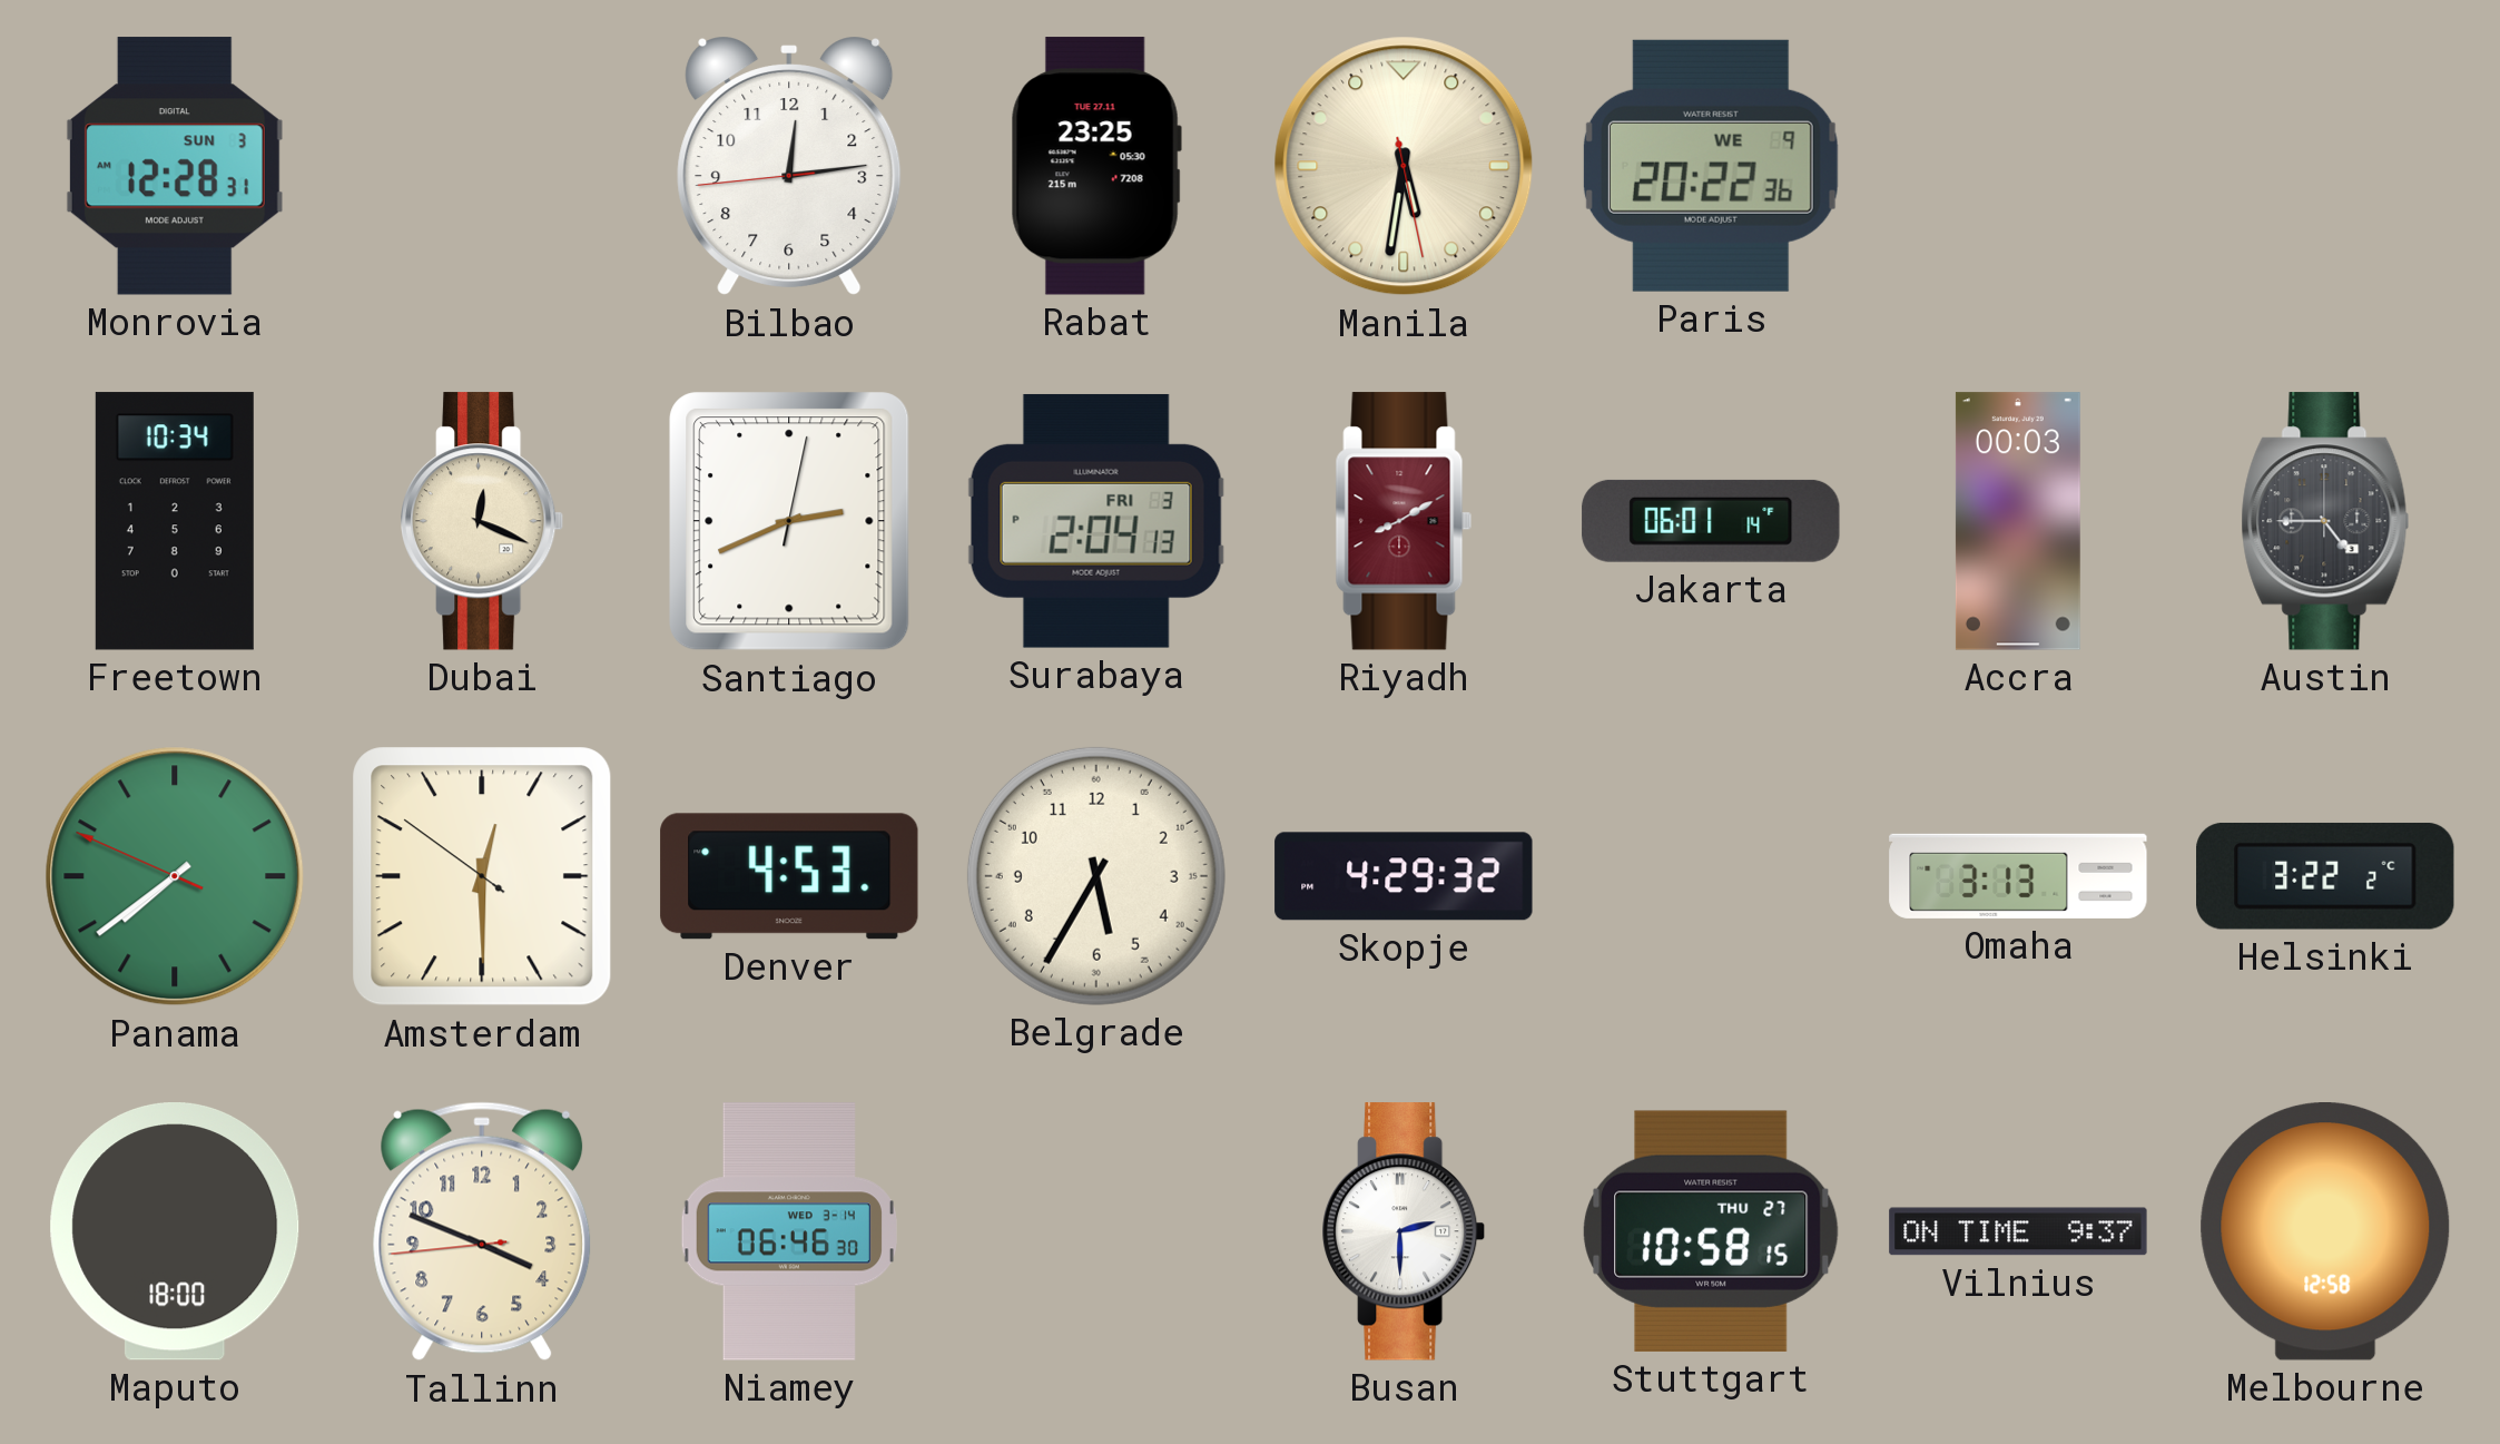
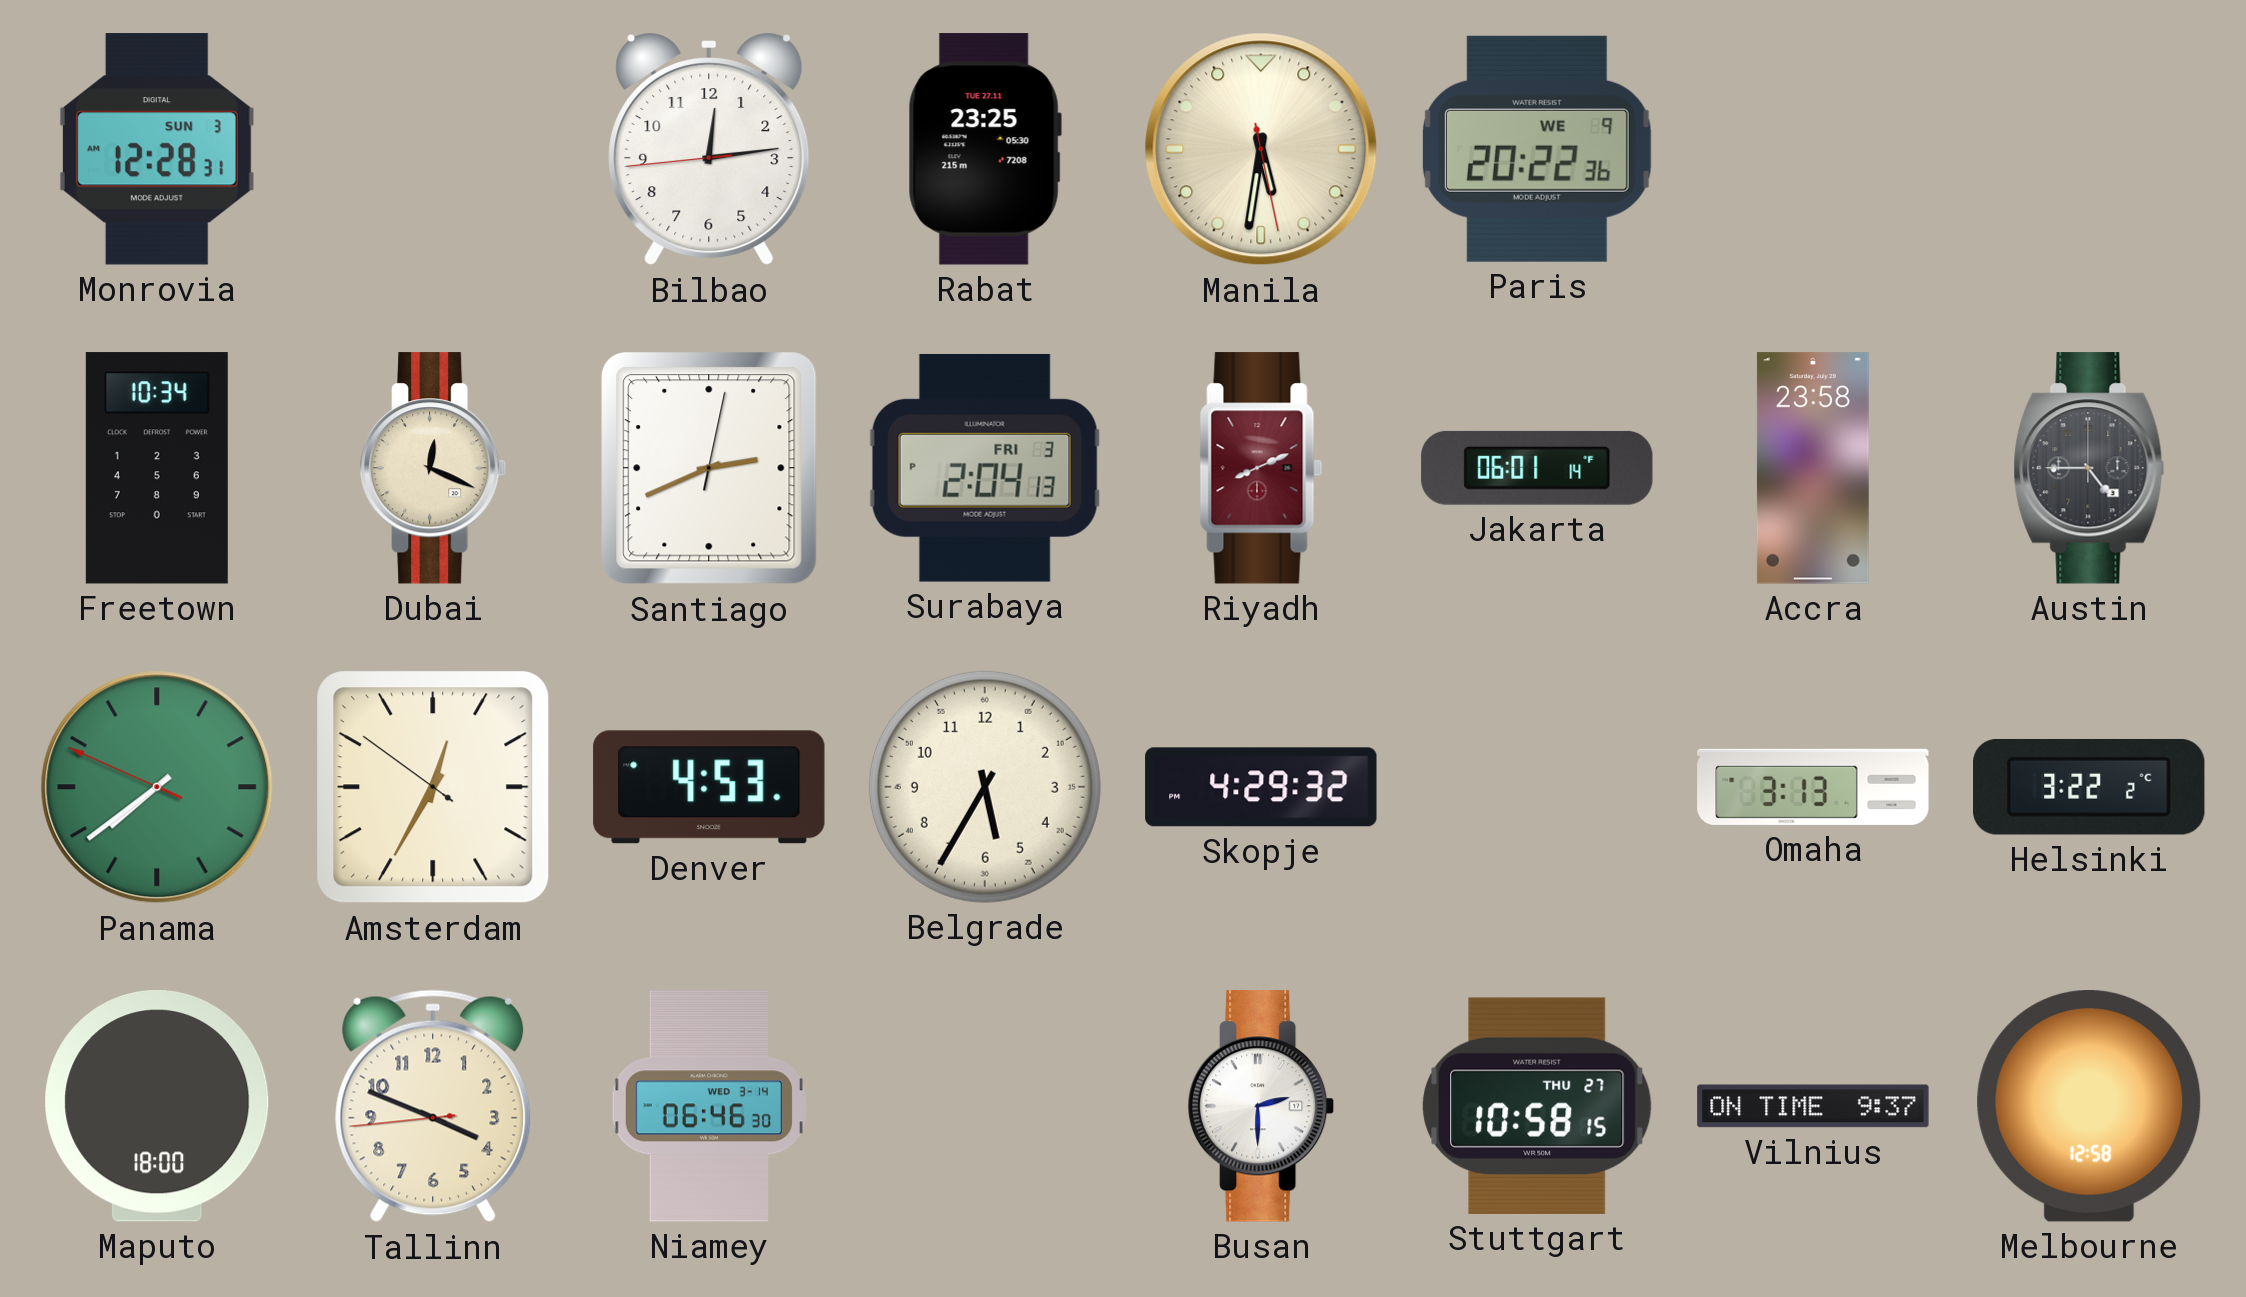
Riyadh: 8:10 -> 8:11 (1261, 468)
Accra: 00:03 -> 23:58 (1813, 468)
Amsterdam: 12:29 -> 12:34 (433, 787)
